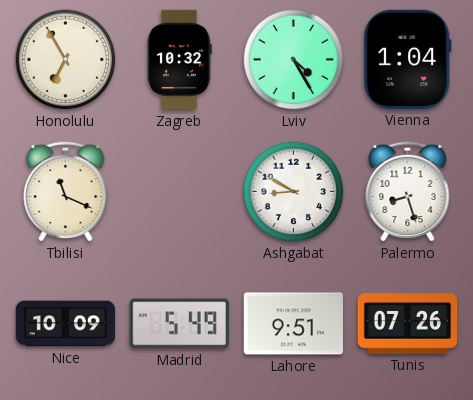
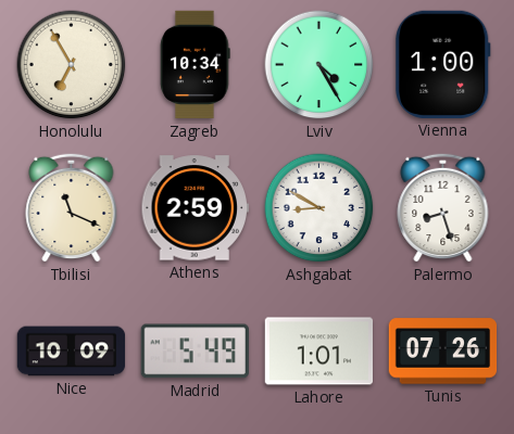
Zagreb: 10:32 -> 10:34 (196, 65)
Vienna: 1:04 -> 1:00 (442, 64)
Athens: none -> 2:59 (195, 208)
Lahore: 9:51 -> 1:01 (318, 352)
